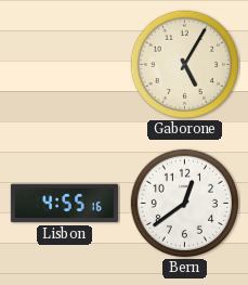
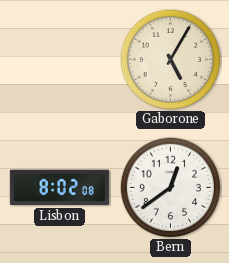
Lisbon: 4:55 -> 8:02 (59, 188)
